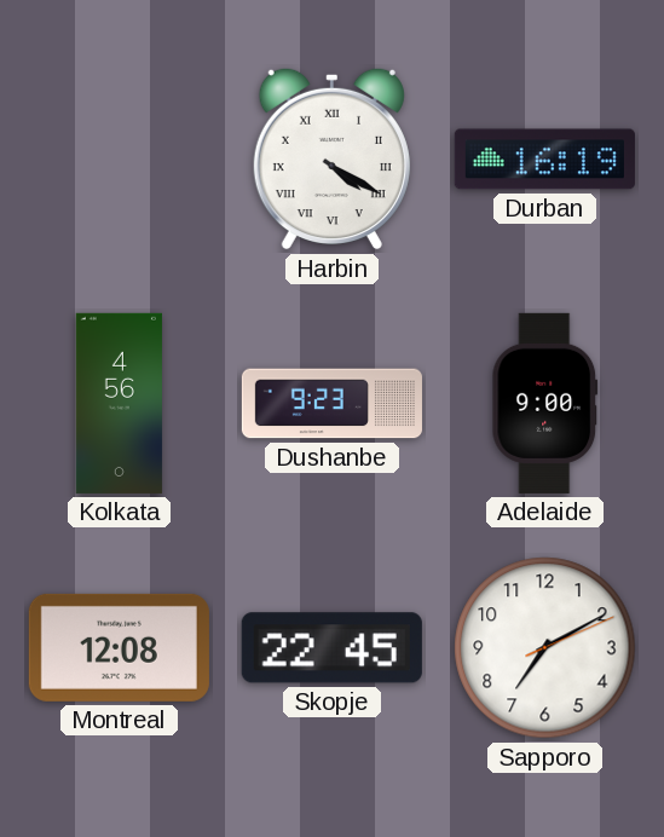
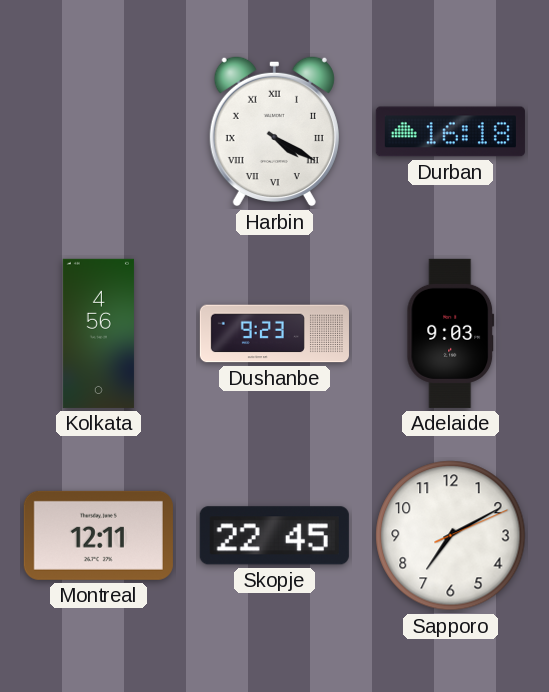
Durban: 16:19 -> 16:18 (450, 132)
Adelaide: 9:00 -> 9:03 (451, 333)
Montreal: 12:08 -> 12:11 (98, 535)
